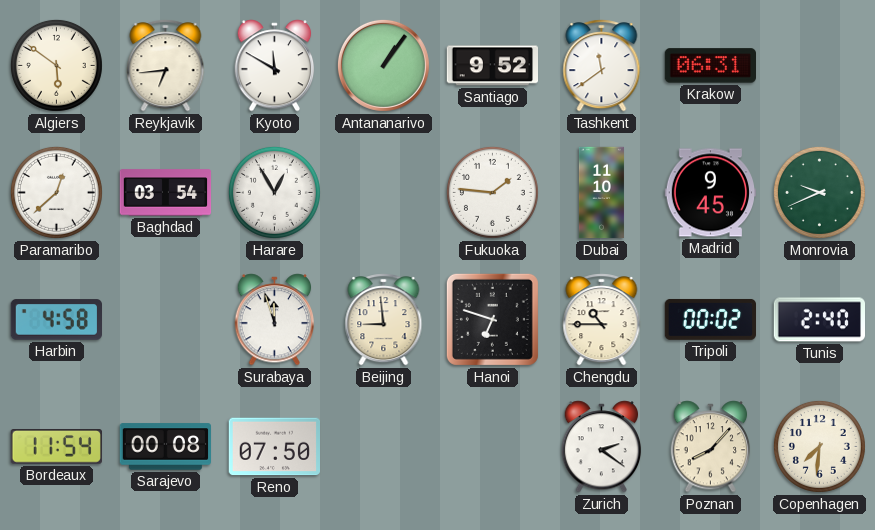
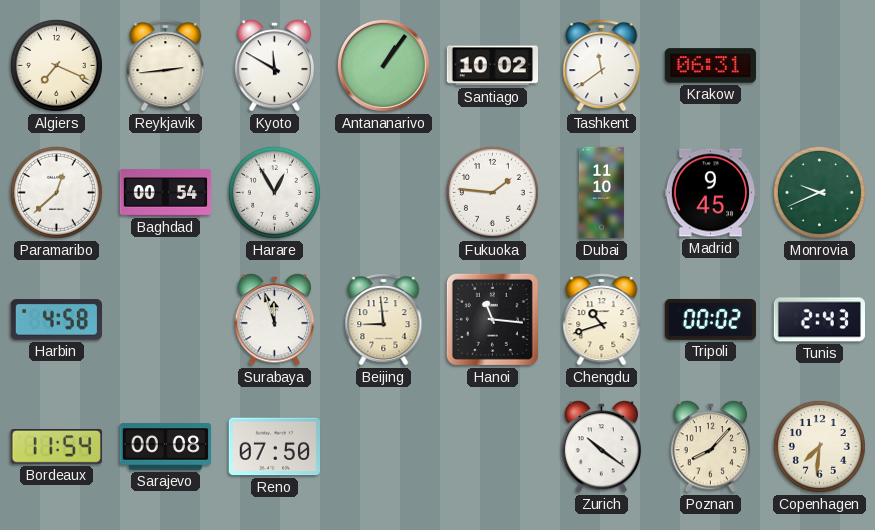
Algiers: 5:51 -> 7:19 (56, 65)
Reykjavik: 6:44 -> 2:44 (166, 66)
Santiago: 9:52 -> 10:02 (492, 66)
Baghdad: 03:54 -> 00:54 (166, 193)
Hanoi: 6:48 -> 11:16 (492, 319)
Chengdu: 10:45 -> 10:42 (602, 320)
Tunis: 2:40 -> 2:43 (819, 320)
Zurich: 2:21 -> 10:21 (602, 447)
